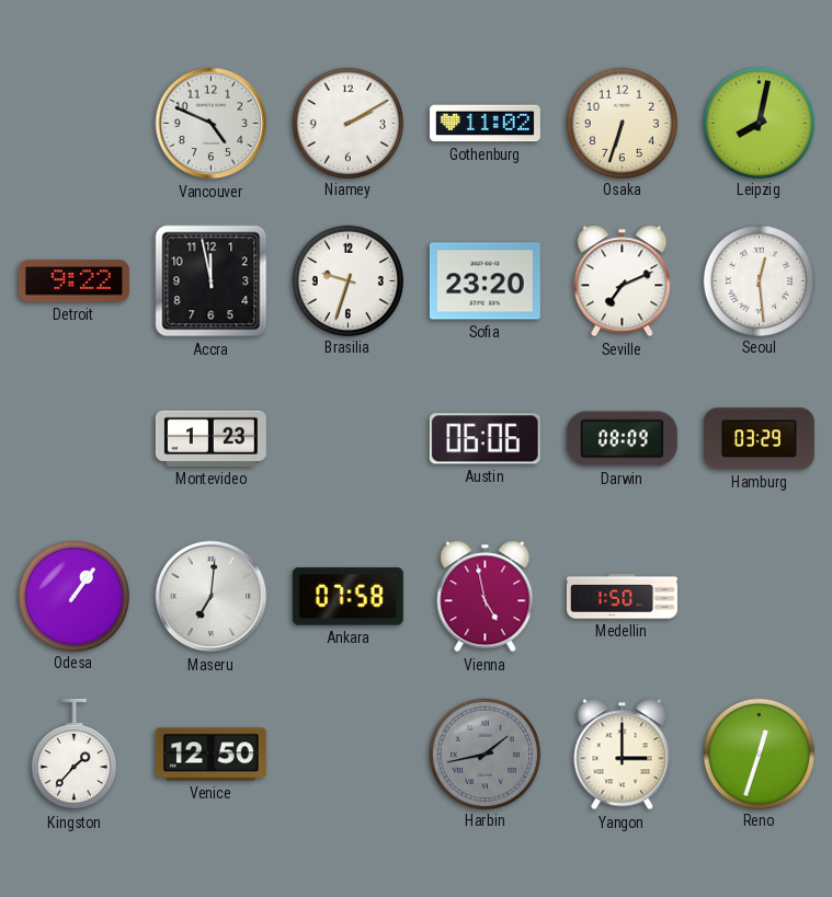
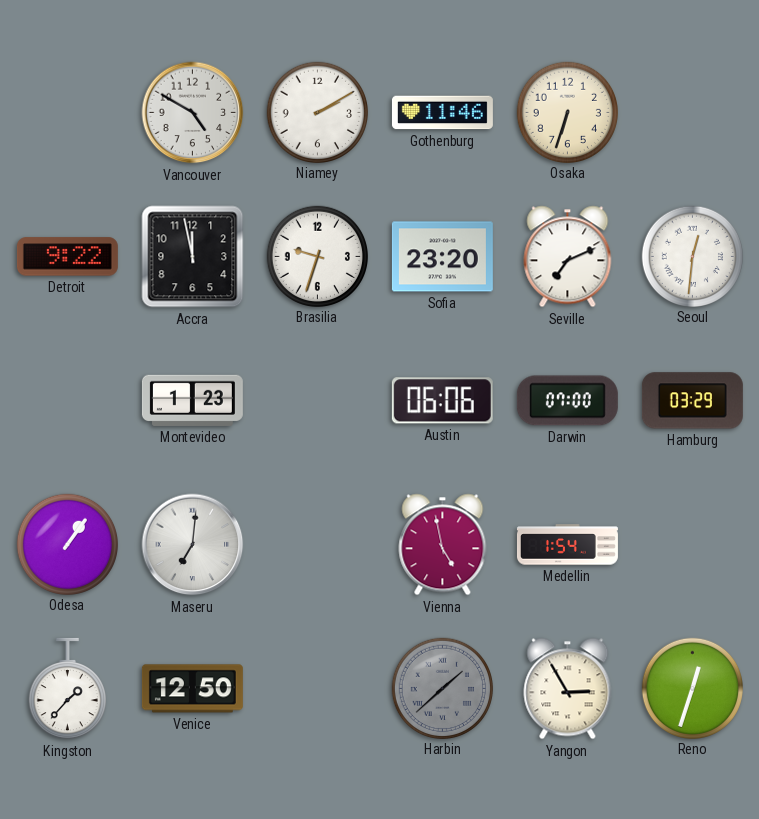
Vancouver: 4:49 -> 4:50 (193, 113)
Gothenburg: 11:02 -> 11:46 (442, 113)
Leipzig: 8:02 -> none (759, 123)
Seoul: 12:29 -> 12:31 (692, 256)
Darwin: 08:09 -> 07:00 (567, 401)
Ankara: 07:58 -> none (347, 597)
Medellin: 1:50 -> 1:54 (567, 545)
Harbin: 1:43 -> 1:38 (442, 688)
Yangon: 3:00 -> 2:55 (568, 689)
